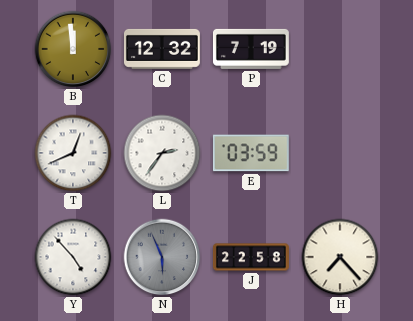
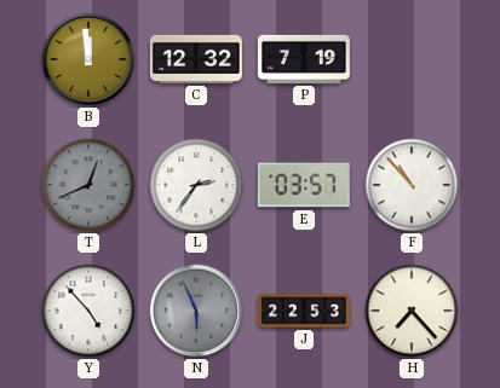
T dial: white -> grey (88, 185)
E: 03:59 -> 03:57 (304, 185)
F: none -> 10:53 (412, 185)
J: 22:58 -> 22:53 (305, 311)
